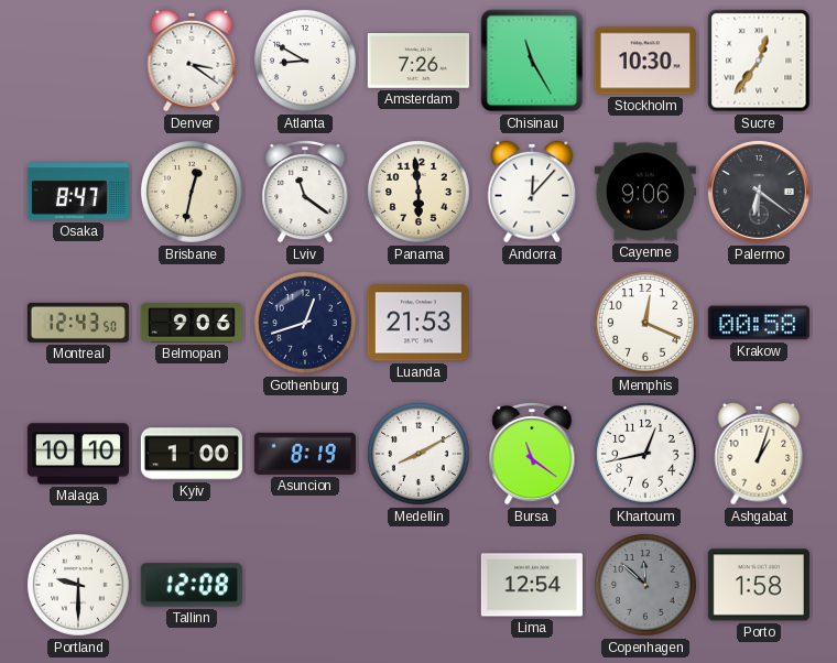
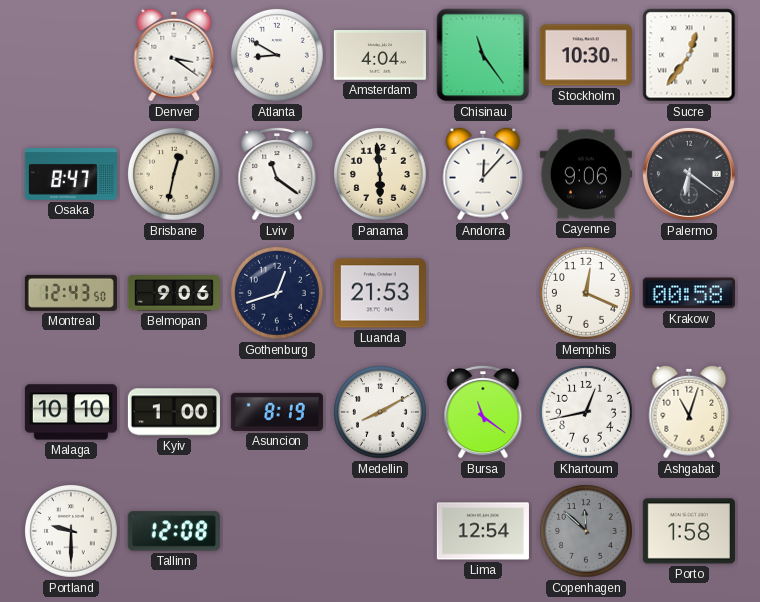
Amsterdam: 7:26 -> 4:04 (380, 56)
Chisinau: 11:25 -> 11:24 (483, 55)
Ashgabat: 1:03 -> 11:03 (689, 412)
